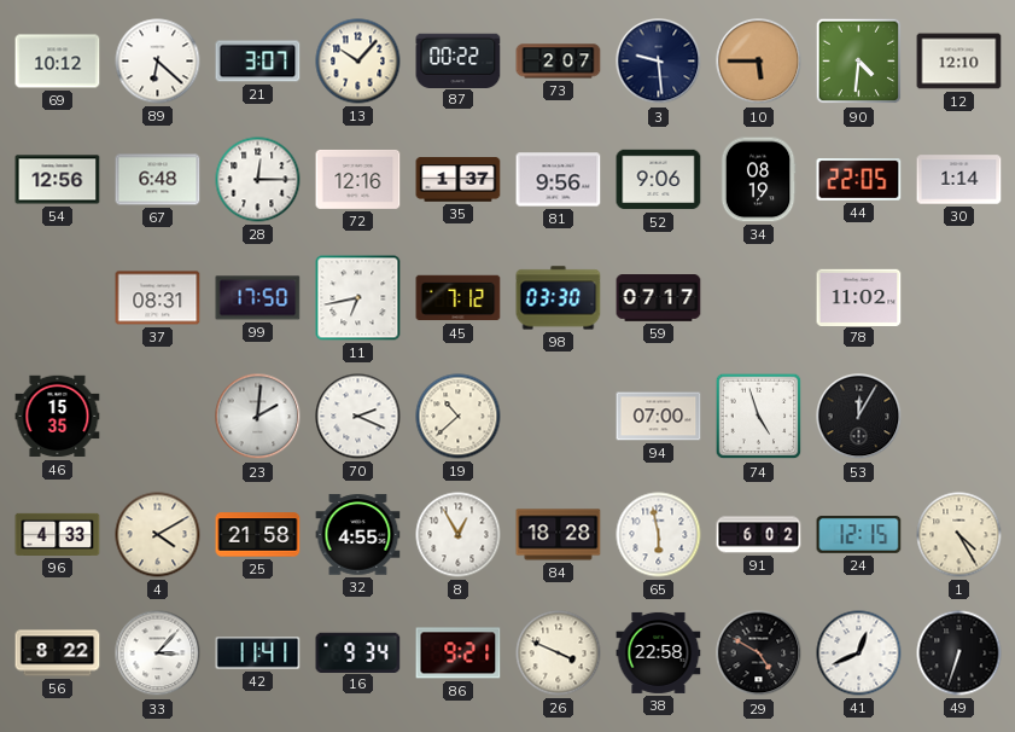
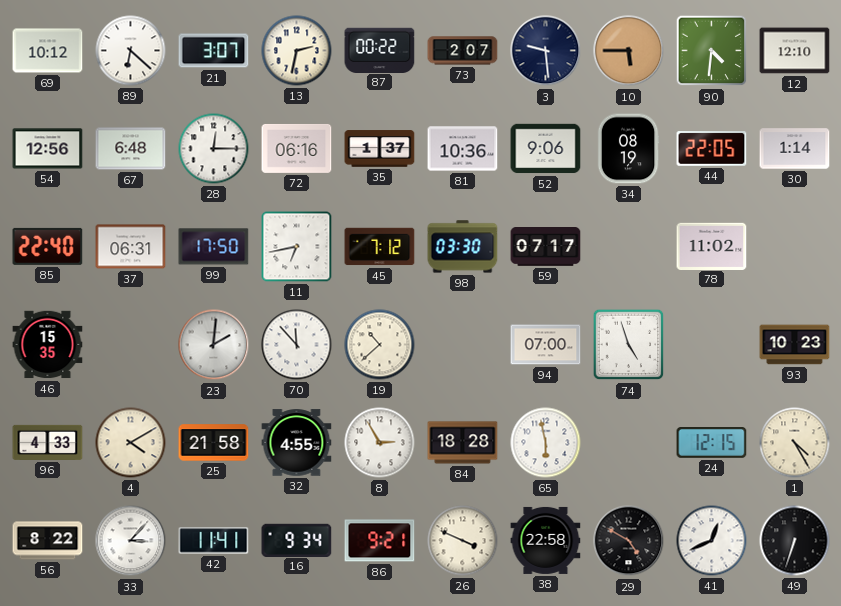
13: 10:07 -> 2:32 (297, 51)
72: 12:16 -> 06:16 (297, 148)
81: 9:56 -> 10:36 (463, 149)
85: none -> 22:40 (48, 246)
37: 08:31 -> 06:31 (131, 247)
70: 2:19 -> 11:53 (297, 345)
53: 12:05 -> none (859, 417)
93: none -> 10:23 (795, 345)
8: 12:55 -> 2:55 (380, 443)
91: 6:02 -> none (759, 535)
